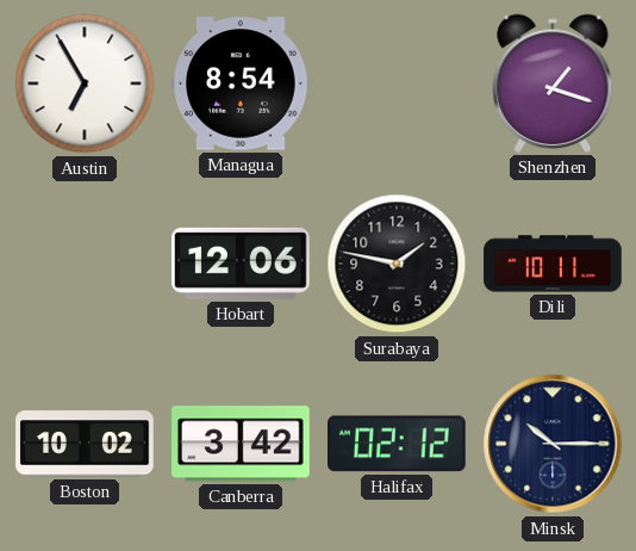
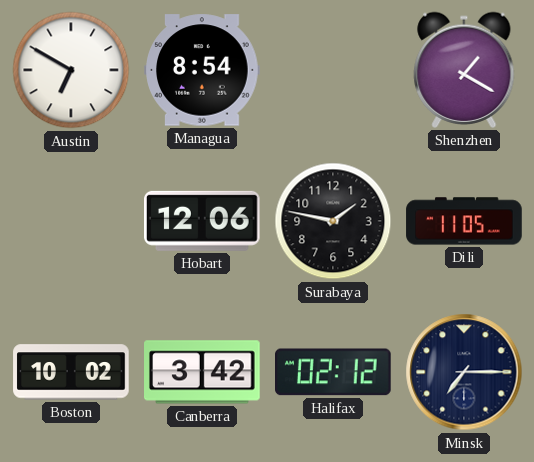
Austin: 6:55 -> 6:50 (71, 70)
Shenzhen: 1:18 -> 1:20 (464, 70)
Dili: 10:11 -> 11:05 (464, 221)
Minsk: 10:15 -> 7:15 (464, 372)
